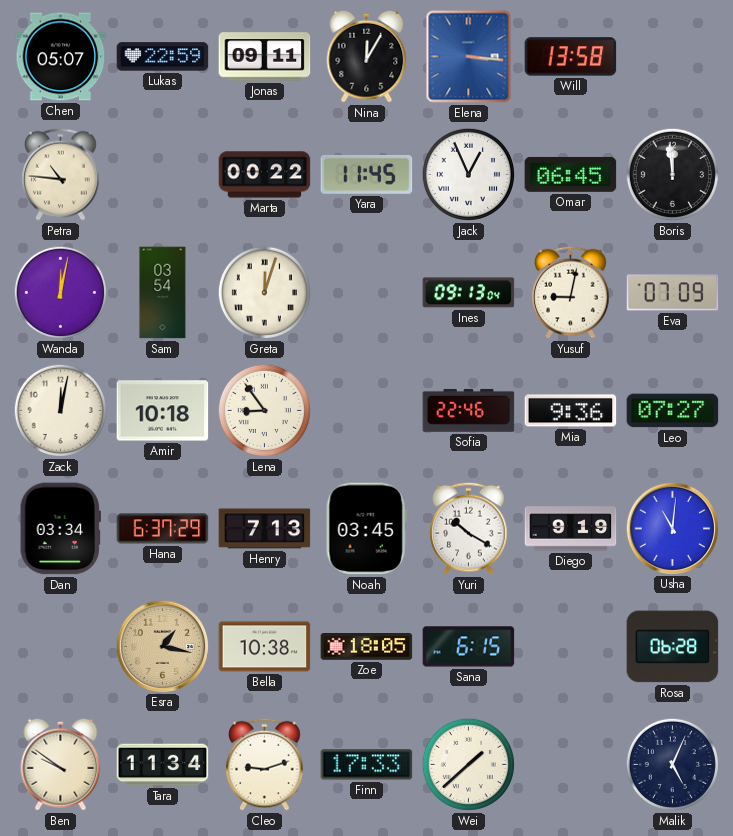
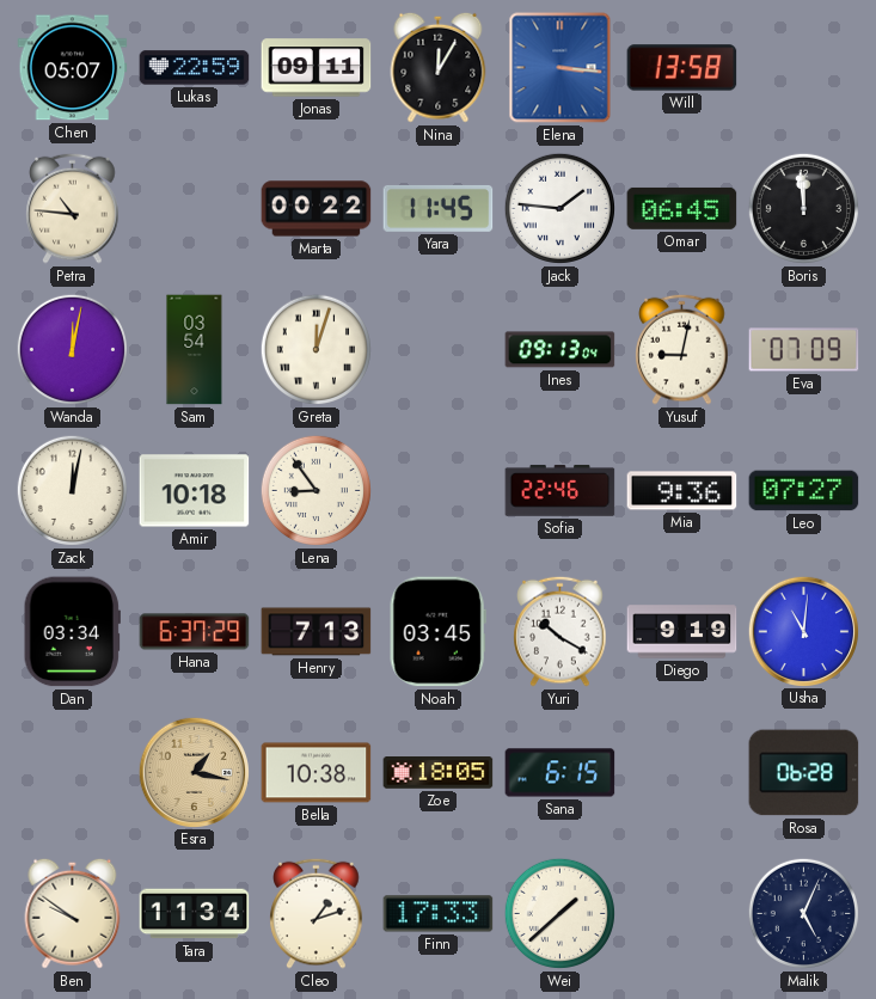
Jack: 12:56 -> 1:46 (559, 208)
Cleo: 9:12 -> 1:12 (317, 913)
